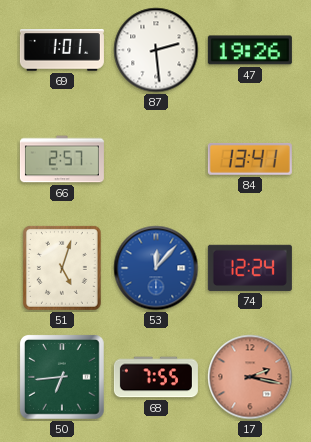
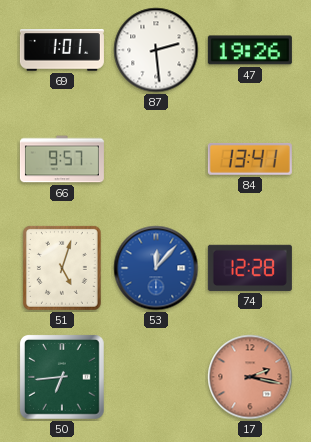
66: 2:57 -> 9:57 (62, 159)
74: 12:24 -> 12:28 (250, 268)
68: 7:55 -> none (156, 377)
